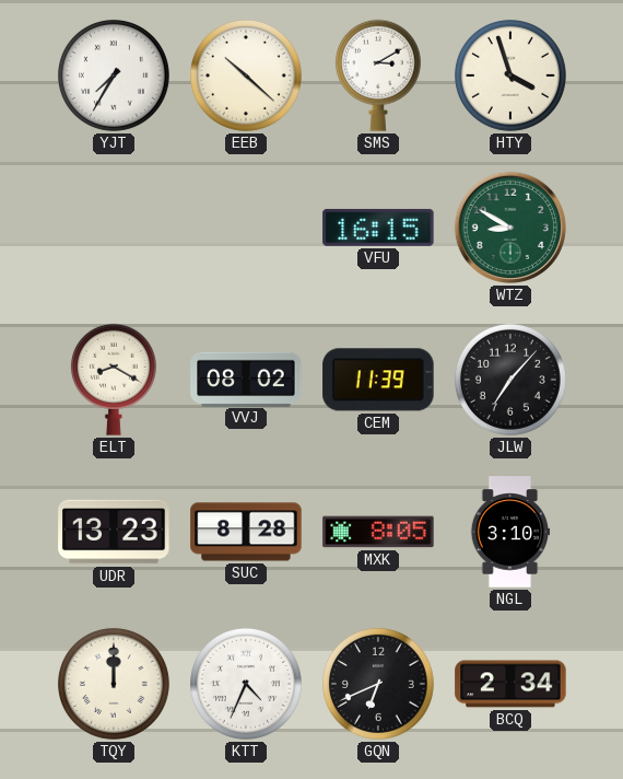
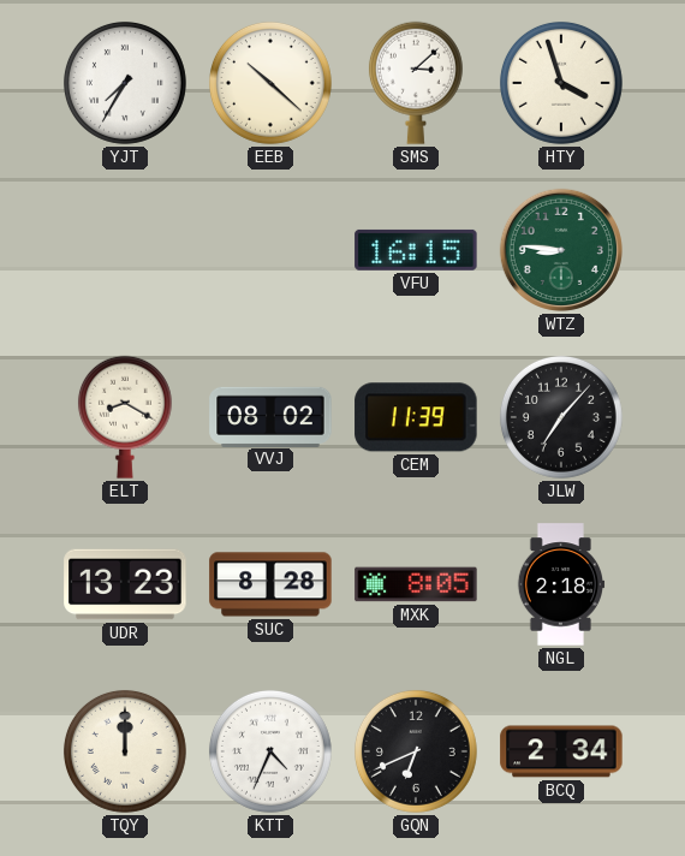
SMS: 3:10 -> 3:08 (416, 83)
WTZ: 8:50 -> 8:46 (561, 250)
NGL: 3:10 -> 2:18 (561, 584)
